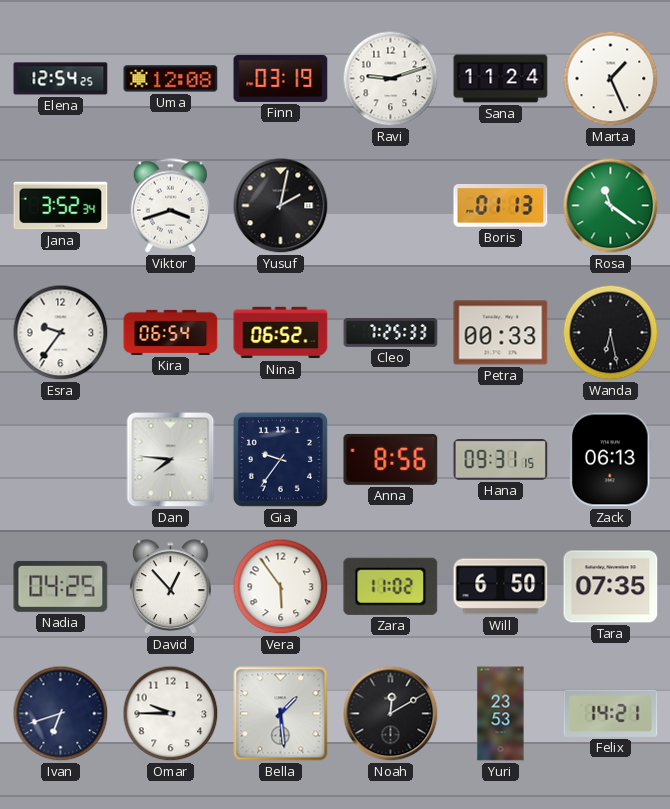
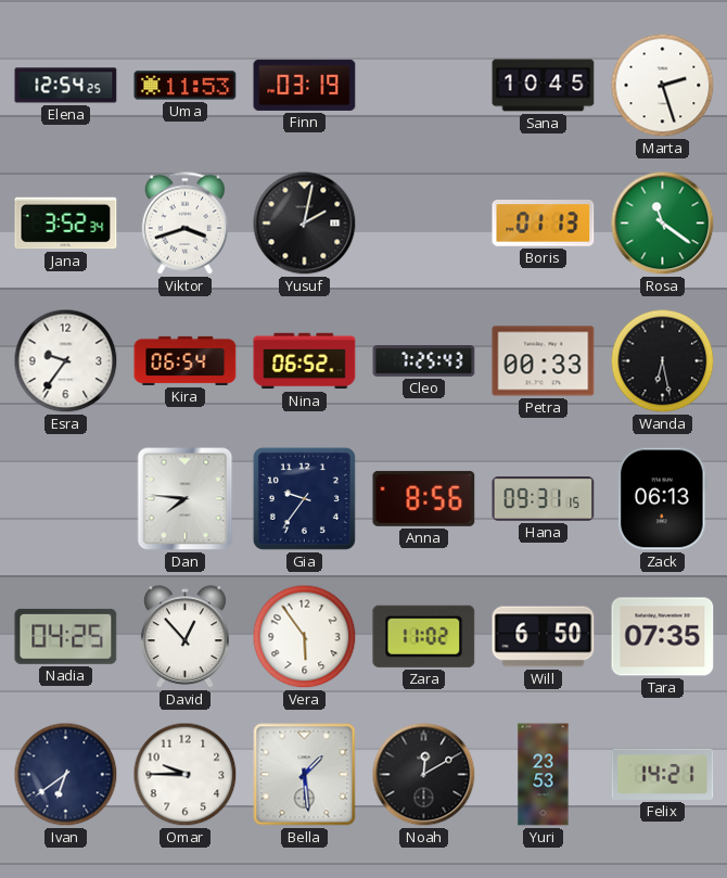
Uma: 12:08 -> 11:53 (186, 86)
Ravi: 9:12 -> none (391, 79)
Sana: 11:24 -> 10:45 (544, 86)
Marta: 1:26 -> 2:27 (663, 86)
Cleo: 7:25:33 -> 7:25:43 (424, 361)
Ivan: 6:42 -> 6:39 (66, 775)
